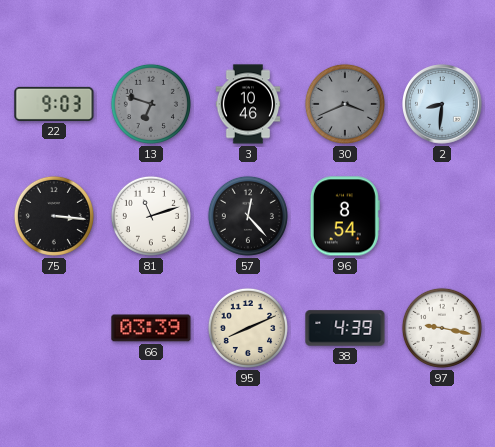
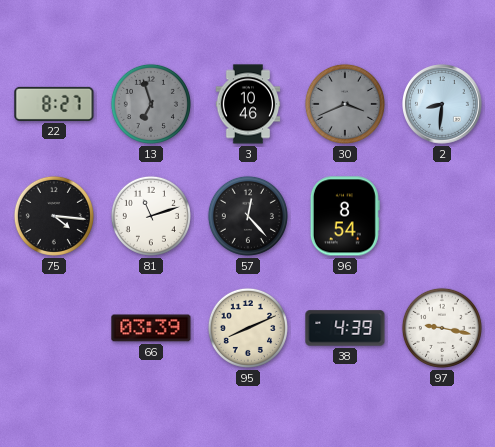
22: 9:03 -> 8:27 (54, 104)
13: 6:48 -> 6:57 (151, 104)
75: 3:16 -> 4:16 (54, 216)
